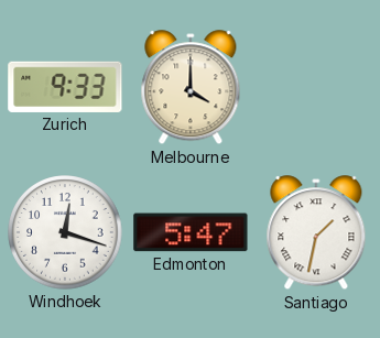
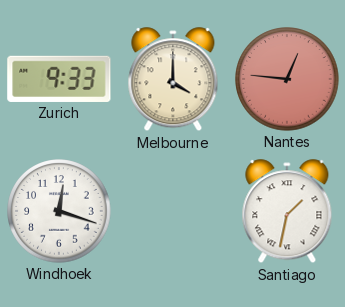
Nantes: none -> 12:46 (287, 79)
Edmonton: 5:47 -> none (191, 232)
